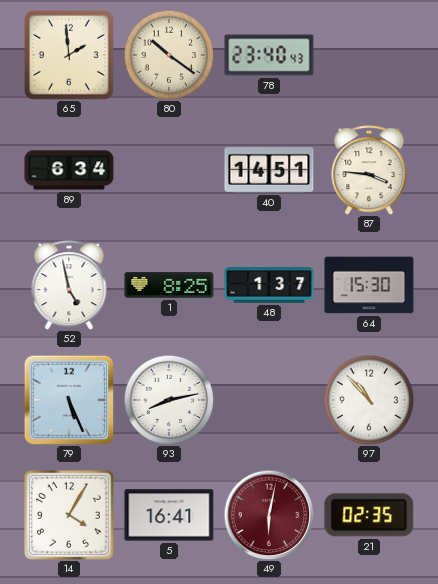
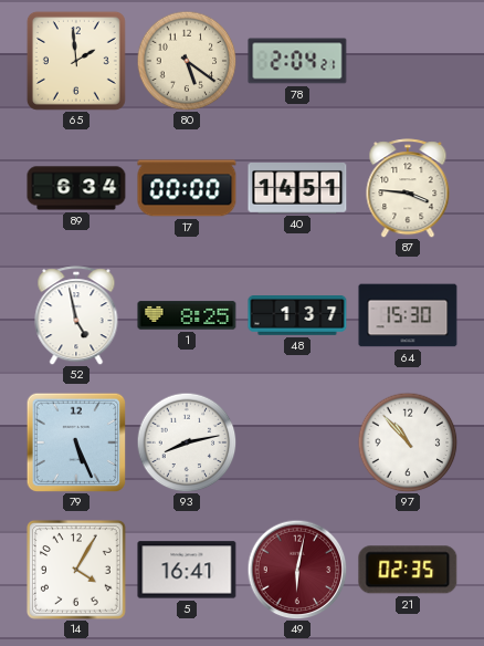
80: 10:21 -> 5:21 (187, 61)
78: 23:40 -> 2:04 (297, 61)
17: none -> 00:00 (187, 188)
